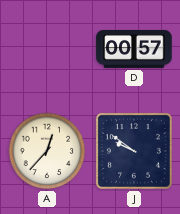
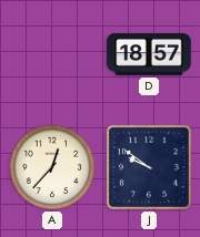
D: 00:57 -> 18:57 (149, 54)
